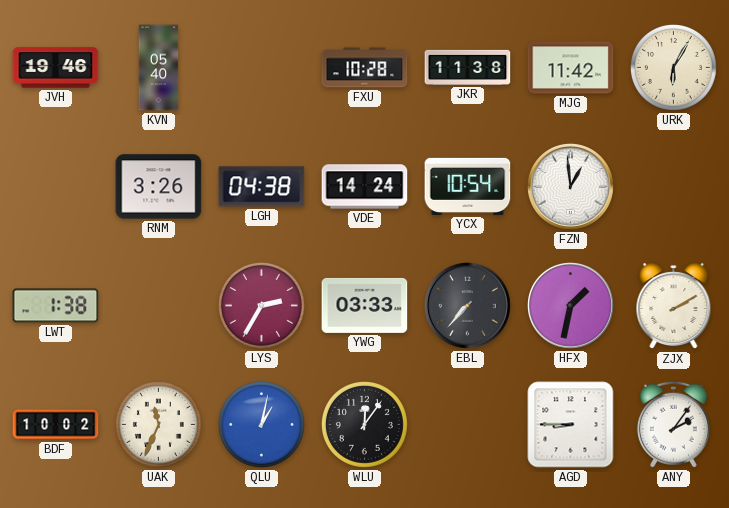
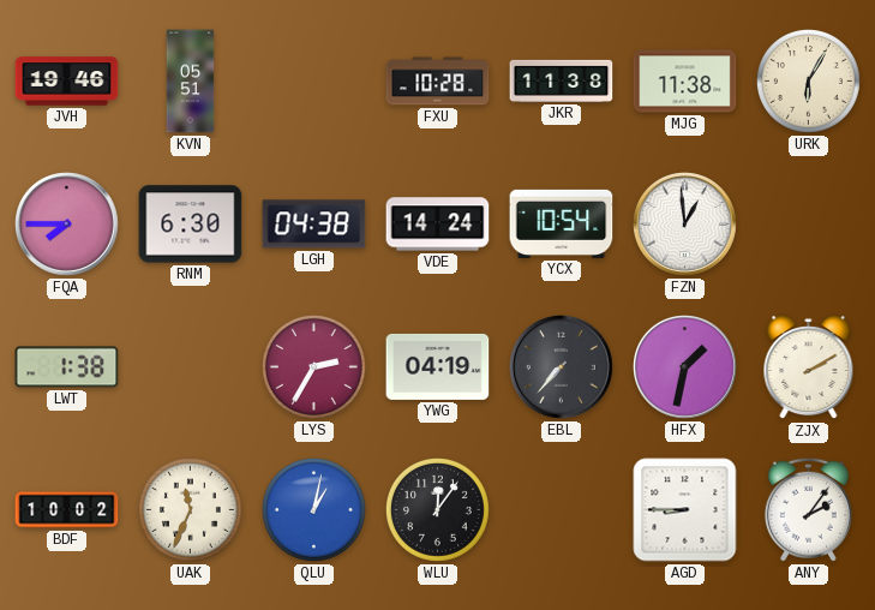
KVN: 05:40 -> 05:51 (191, 82)
MJG: 11:42 -> 11:38 (685, 82)
FQA: none -> 7:45 (67, 225)
RNM: 3:26 -> 6:30 (191, 225)
YWG: 03:33 -> 04:19 (438, 366)
